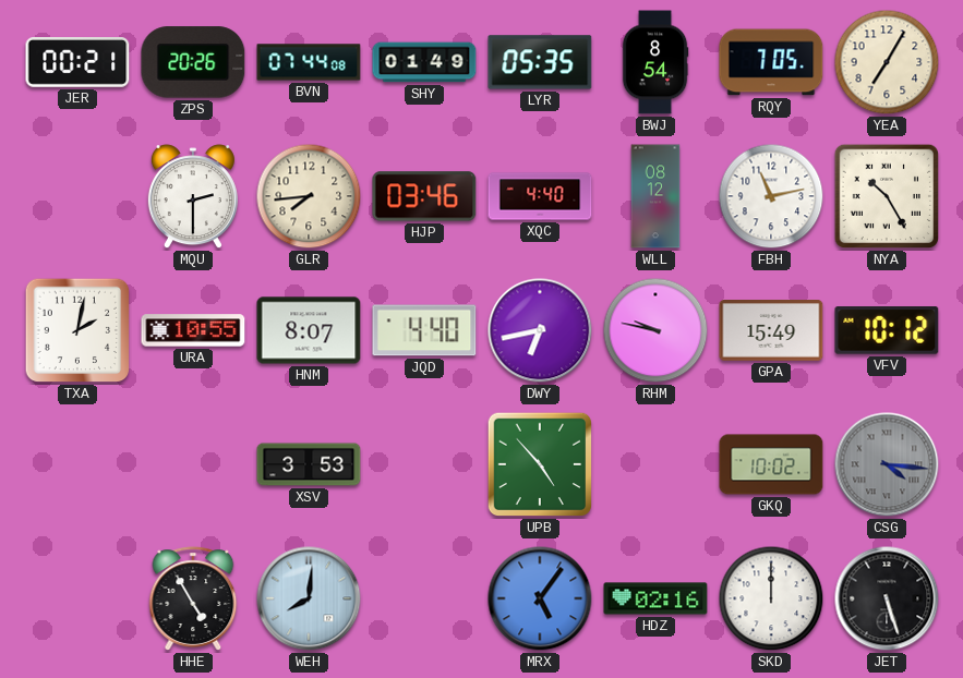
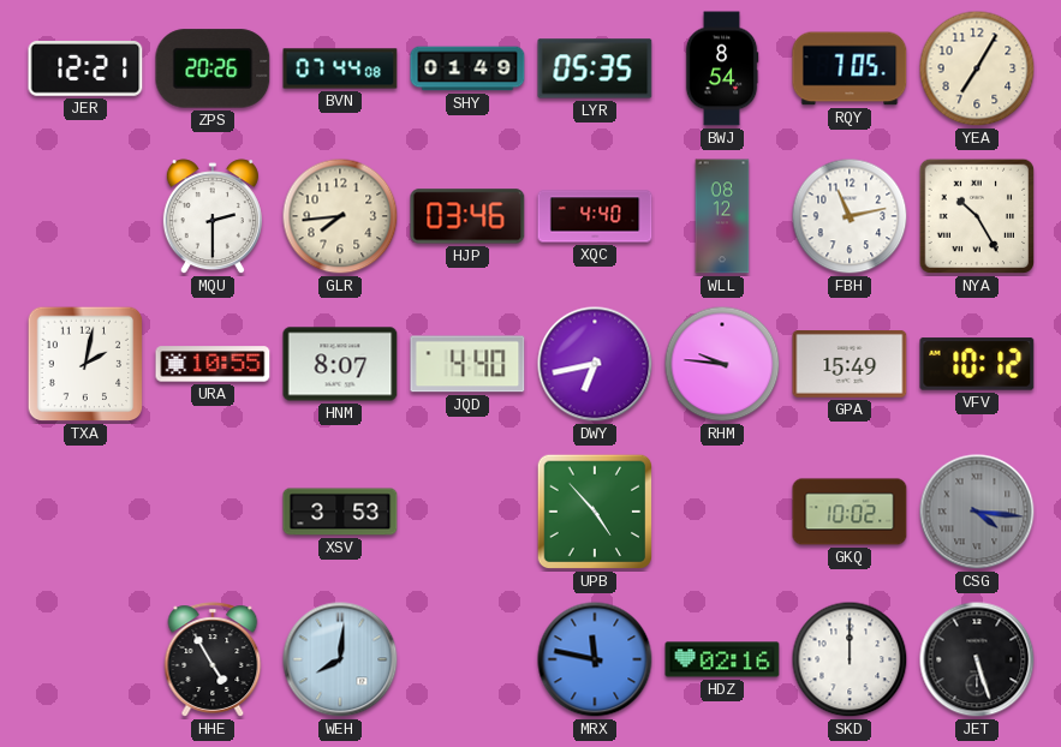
JER: 00:21 -> 12:21 (85, 70)
RHM: 9:47 -> 9:46 (722, 364)
MRX: 5:06 -> 11:47 (595, 659)
